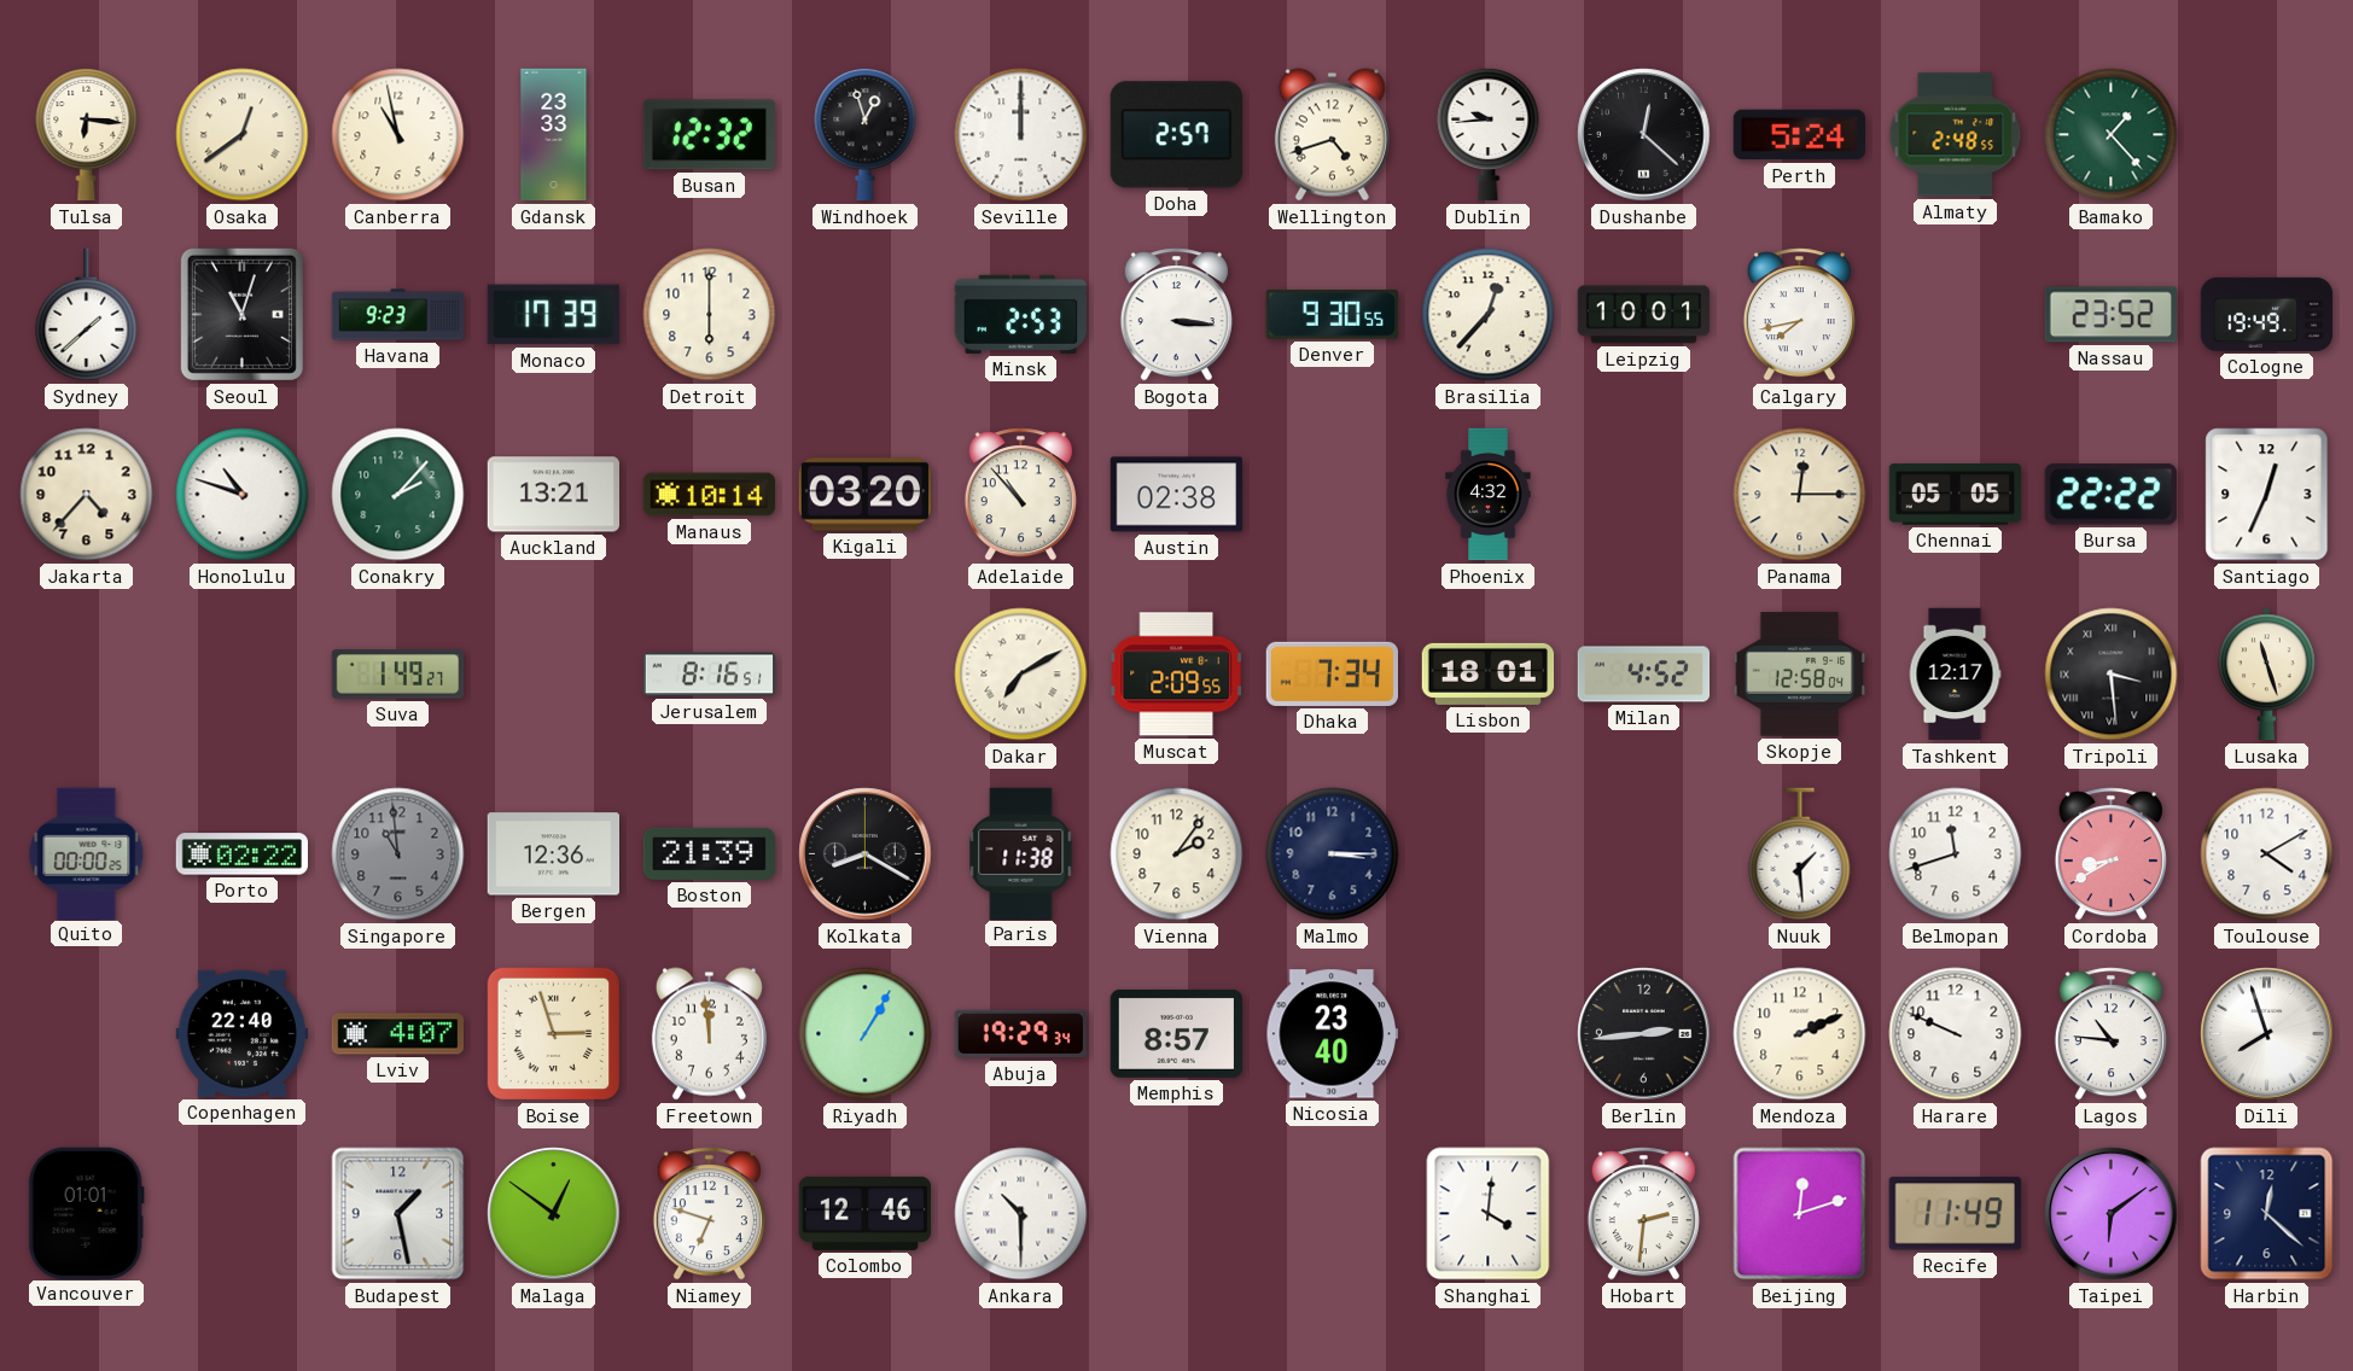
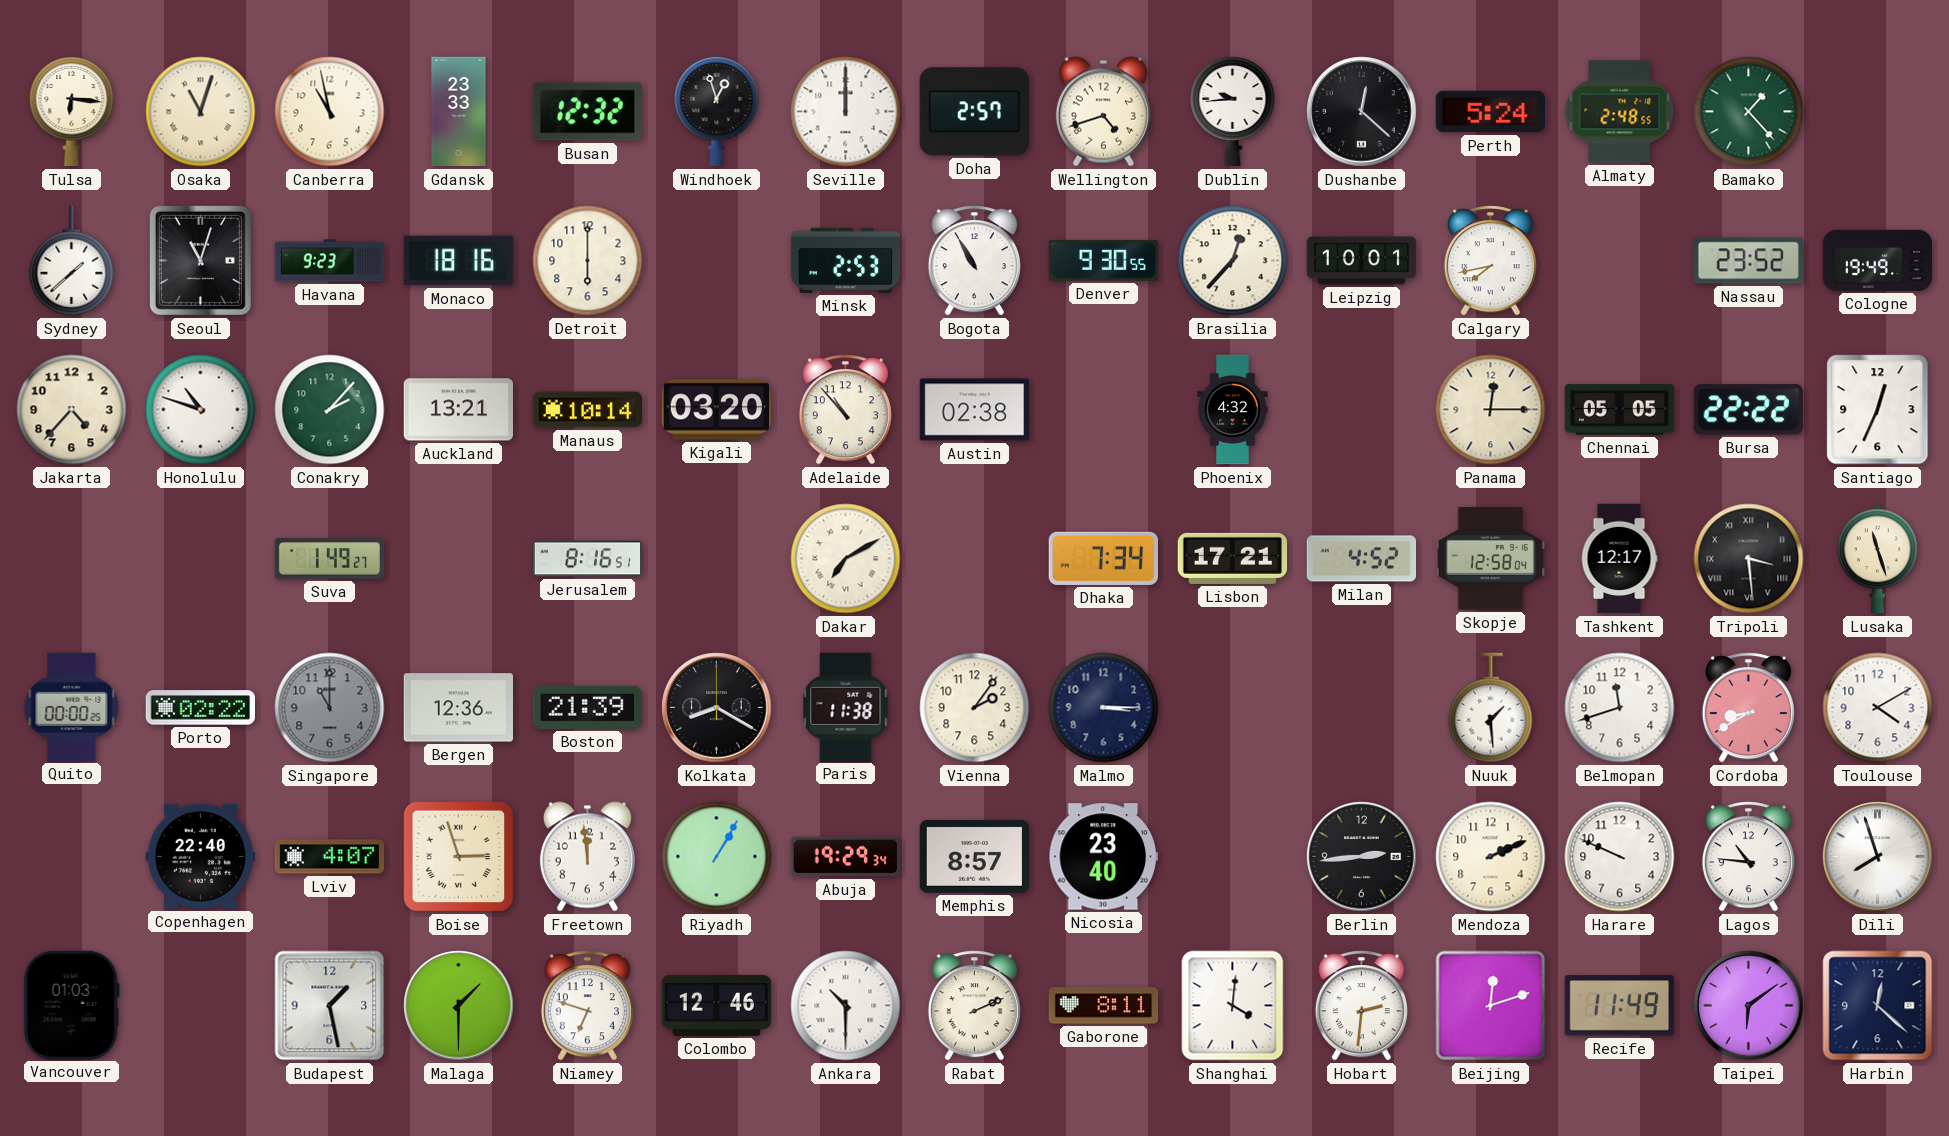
Osaka: 12:39 -> 11:03 (201, 112)
Monaco: 17:39 -> 18:16 (458, 261)
Bogota: 3:16 -> 10:55 (974, 261)
Muscat: 2:09 -> none (1177, 675)
Lisbon: 18:01 -> 17:21 (1233, 558)
Singapore: 10:59 -> 11:00 (330, 708)
Vancouver: 01:01 -> 01:03 (71, 1005)
Malaga: 12:51 -> 1:30 (459, 1006)
Rabat: none -> 2:11 (974, 1006)
Gaborone: none -> 8:11 (1104, 1006)
